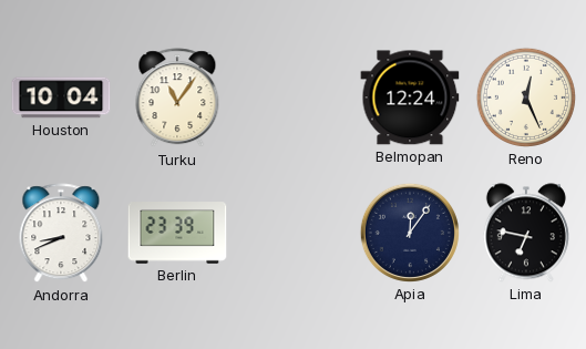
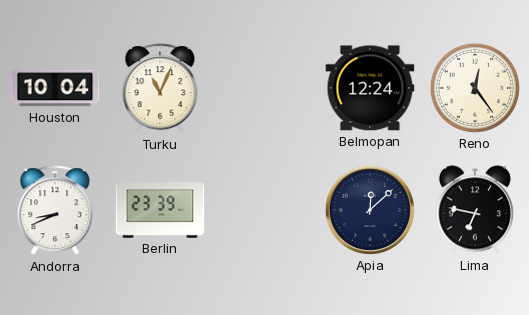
Turku: 11:06 -> 11:04 (160, 89)
Reno: 12:26 -> 12:24 (475, 88)
Apia: 12:06 -> 12:08 (370, 210)
